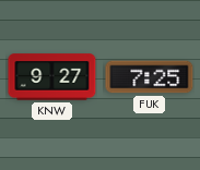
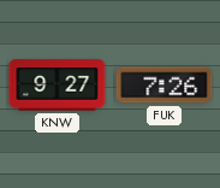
FUK: 7:25 -> 7:26 (165, 86)
